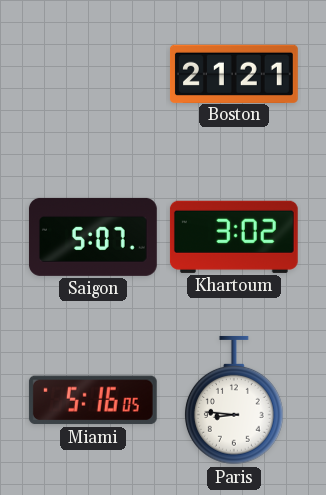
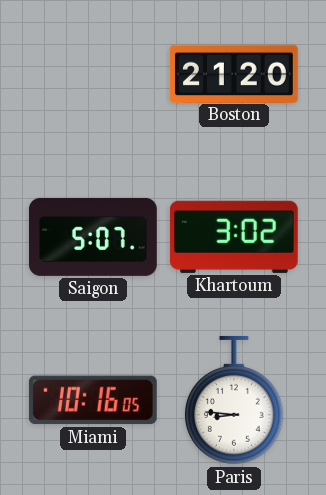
Boston: 21:21 -> 21:20 (234, 73)
Miami: 5:16 -> 10:16 (93, 400)
